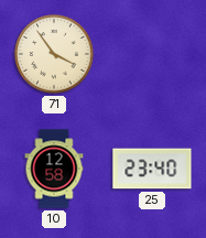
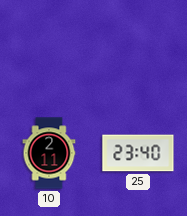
71: 3:54 -> none (54, 54)
10: 12:58 -> 2:11 (49, 153)
